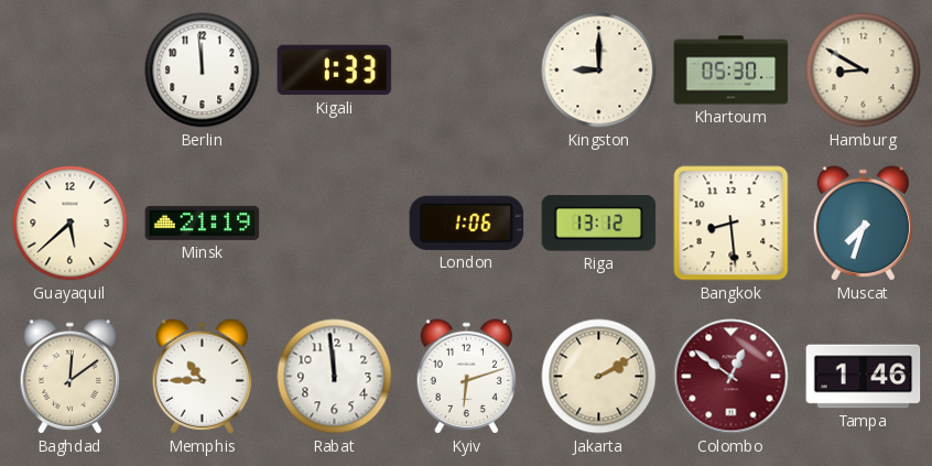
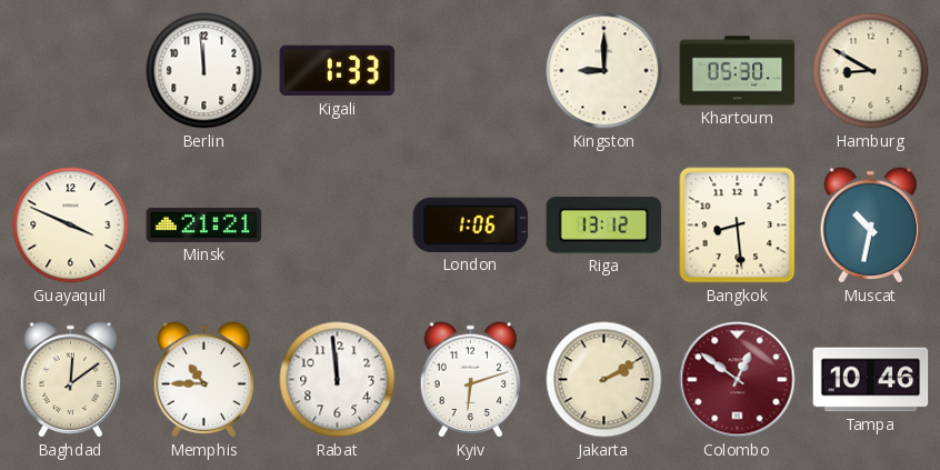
Guayaquil: 5:38 -> 3:49 (71, 226)
Minsk: 21:19 -> 21:21 (204, 224)
Muscat: 7:33 -> 10:32 (871, 226)
Tampa: 1:46 -> 10:46 (871, 380)
